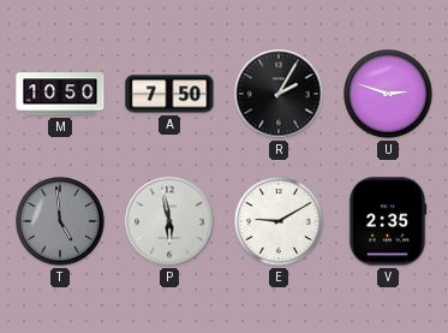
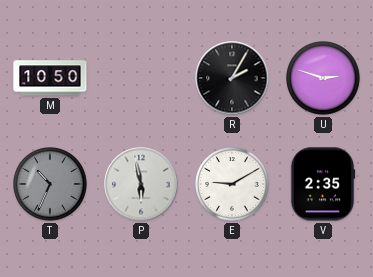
A: 7:50 -> none (169, 94)
T: 4:59 -> 10:34 (50, 184)
